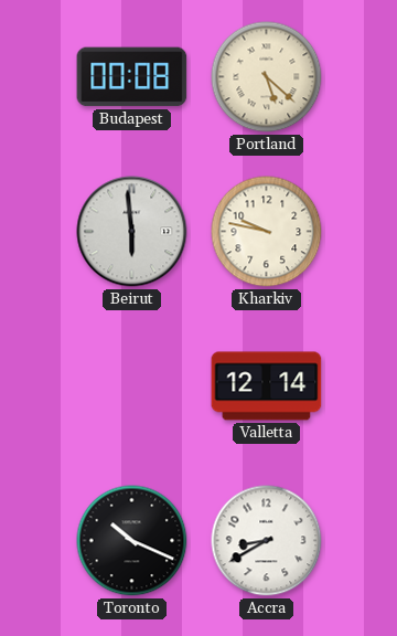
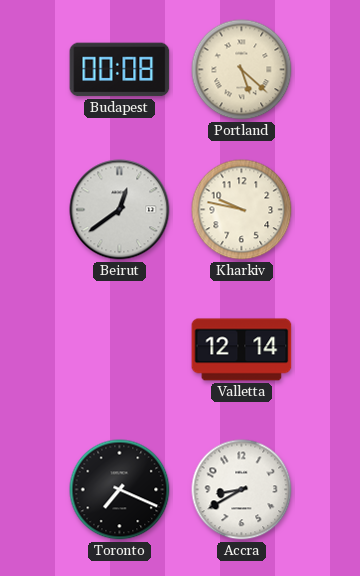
Beirut: 5:59 -> 12:39 (120, 210)
Toronto: 10:19 -> 7:19 (120, 490)
